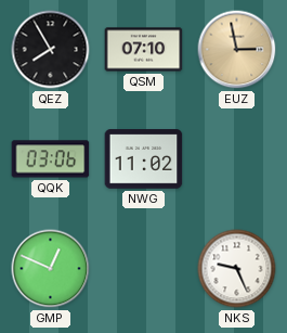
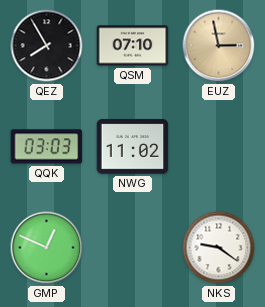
QQK: 03:06 -> 03:03 (47, 147)
NKS: 9:26 -> 9:21 (219, 248)
